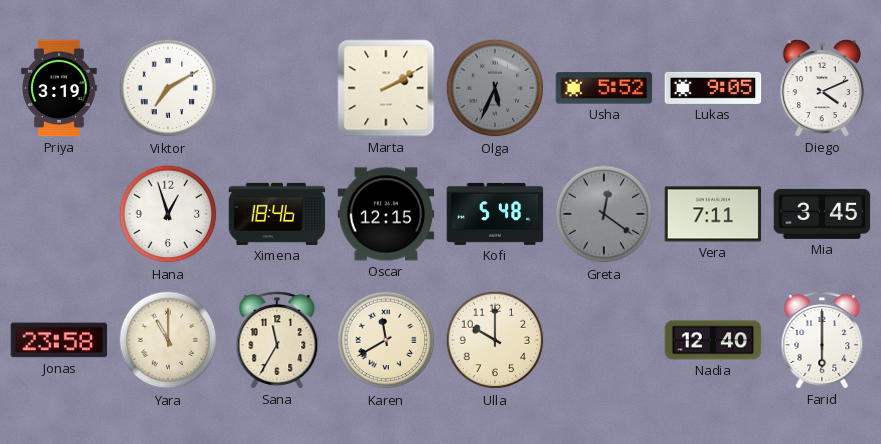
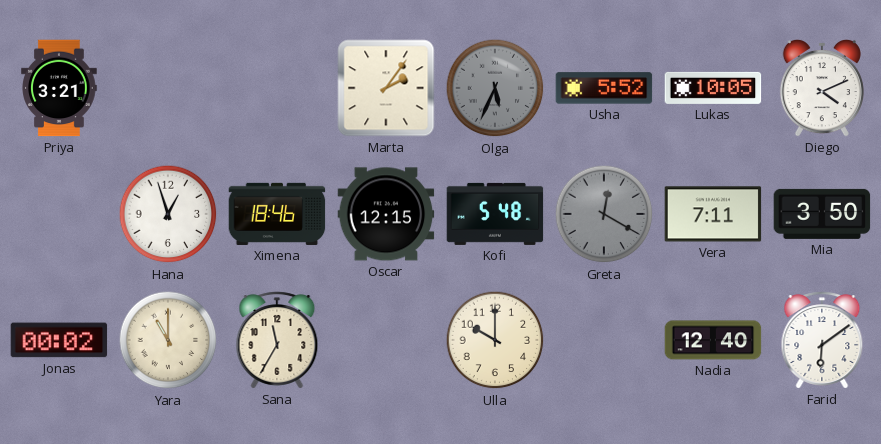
Priya: 3:19 -> 3:21 (59, 88)
Viktor: 7:10 -> none (168, 88)
Marta: 2:10 -> 2:06 (386, 88)
Lukas: 9:05 -> 10:05 (713, 88)
Greta: 12:21 -> 12:20 (604, 214)
Mia: 3:45 -> 3:50 (822, 214)
Jonas: 23:58 -> 00:02 (59, 340)
Karen: 11:40 -> none (386, 340)
Farid: 6:00 -> 6:09 (822, 340)
